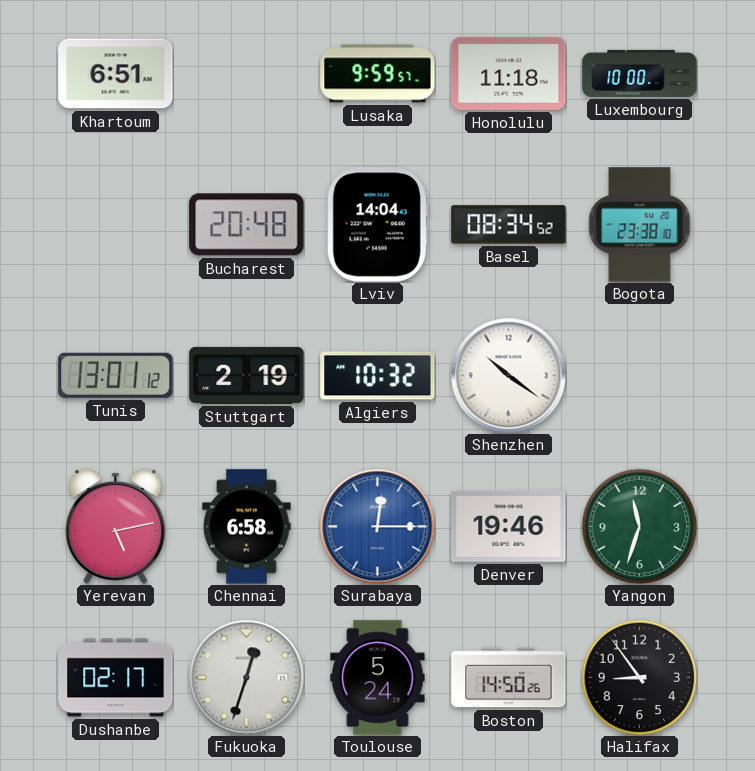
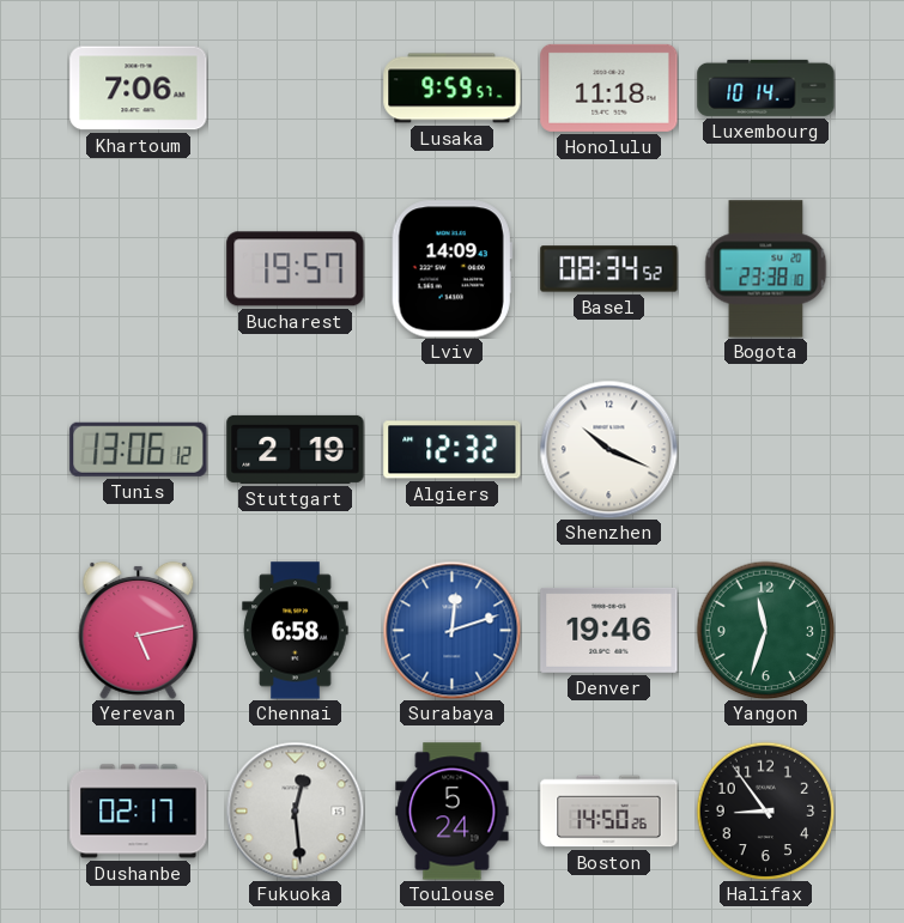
Khartoum: 6:51 -> 7:06 (139, 89)
Luxembourg: 10:00 -> 10:14 (766, 87)
Bucharest: 20:48 -> 19:57 (296, 269)
Lviv: 14:04 -> 14:09 (451, 269)
Tunis: 13:01 -> 13:06 (139, 449)
Algiers: 10:32 -> 12:32 (453, 450)
Shenzhen: 10:21 -> 10:19 (608, 449)
Surabaya: 12:15 -> 12:12 (451, 630)
Fukuoka: 12:33 -> 12:29 (295, 810)
